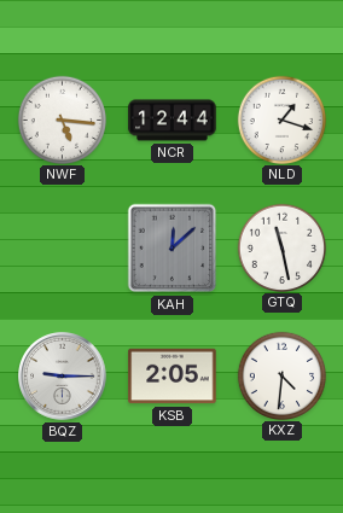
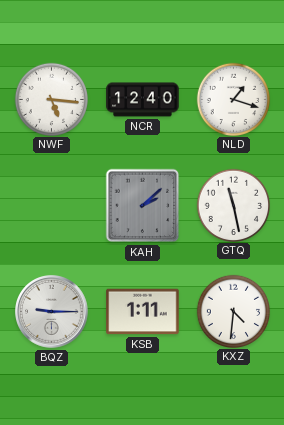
NCR: 12:44 -> 12:40 (143, 100)
KAH: 12:08 -> 2:08 (143, 206)
KSB: 2:05 -> 1:11 (143, 312)
